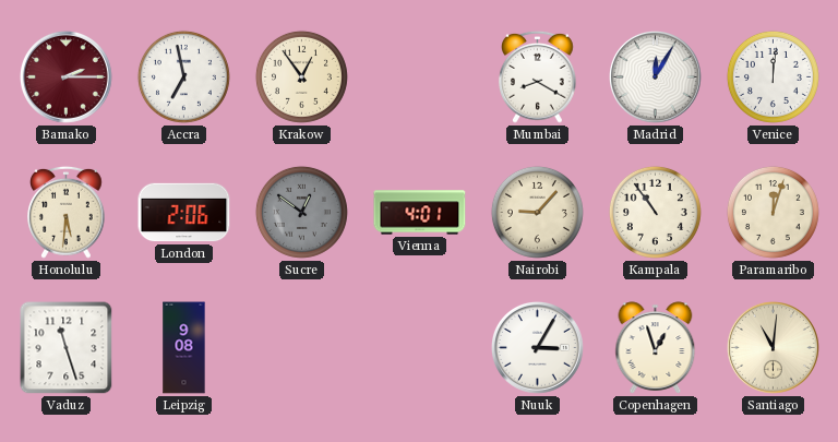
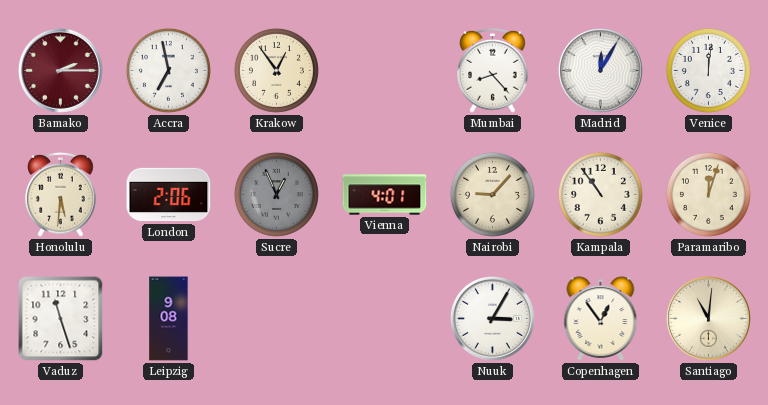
Mumbai: 8:20 -> 8:23 (493, 70)
Sucre: 12:51 -> 12:56 (276, 194)
Copenhagen: 12:57 -> 12:54 (601, 319)
